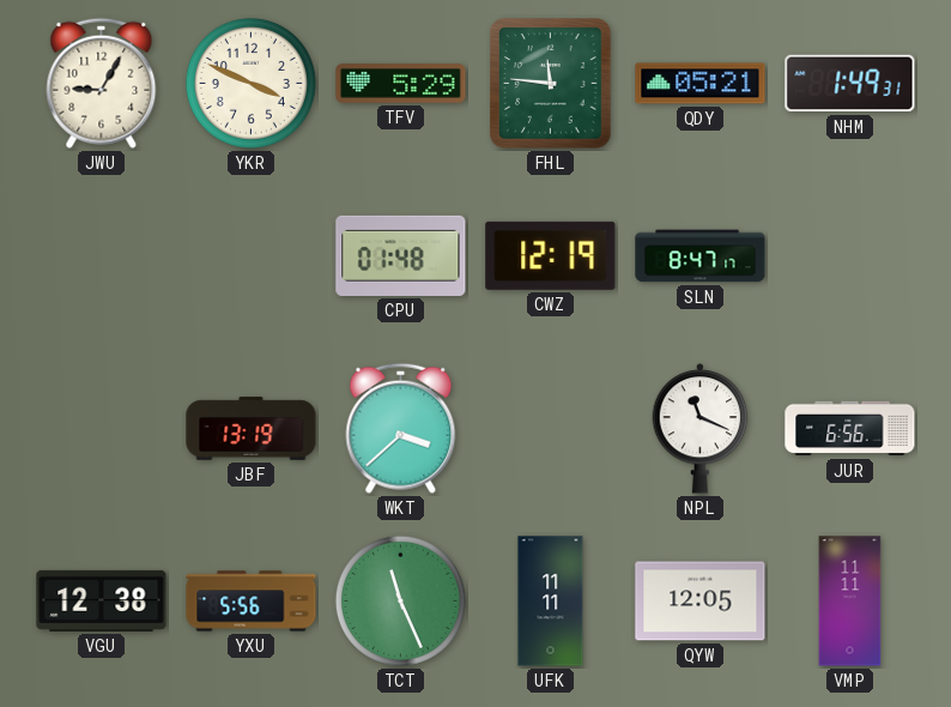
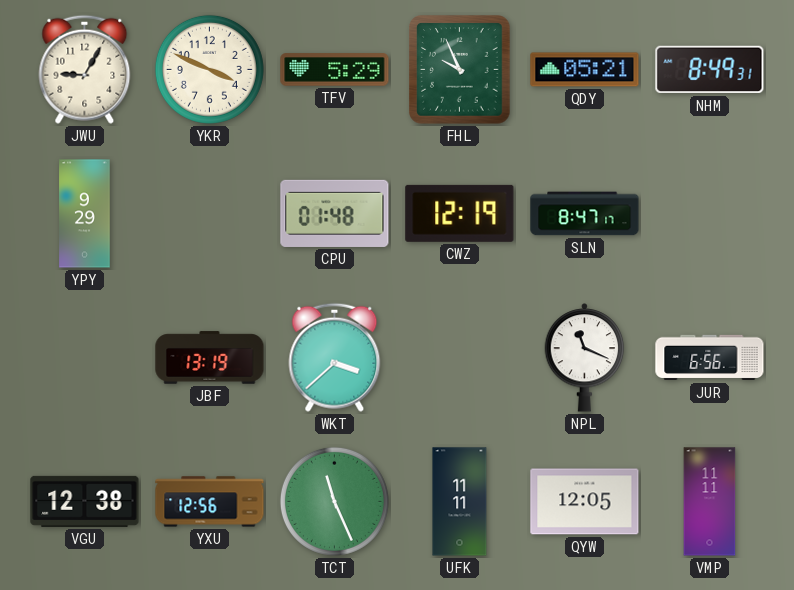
FHL: 11:46 -> 9:56 (460, 70)
NHM: 1:49 -> 8:49 (710, 70)
YPY: none -> 9:29 (85, 214)
YXU: 5:56 -> 12:56 (210, 502)
